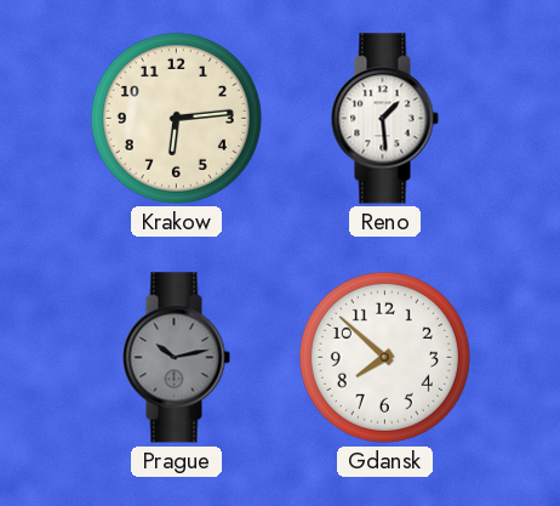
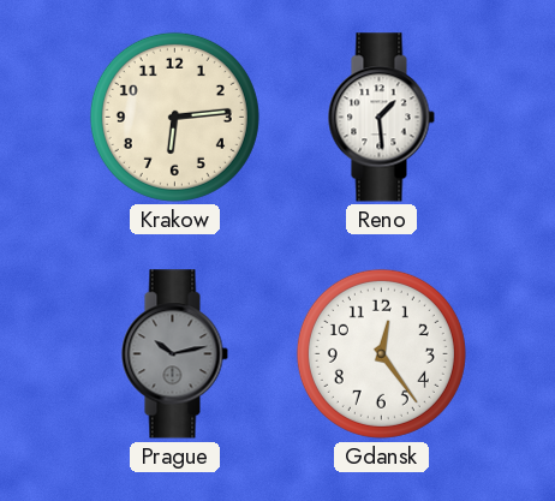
Gdansk: 7:52 -> 12:24 (381, 353)
